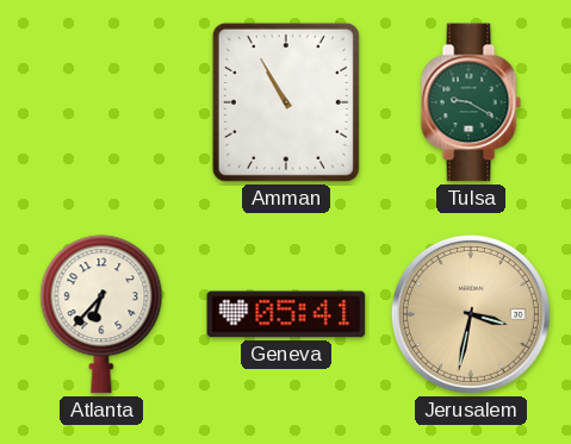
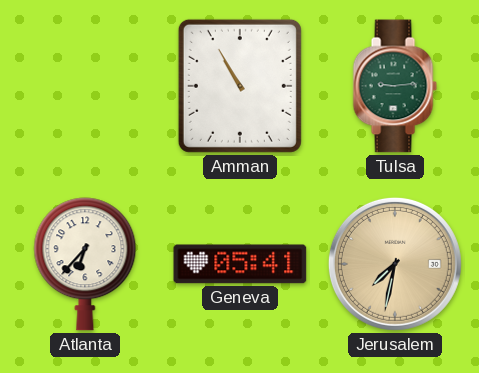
Tulsa: 9:20 -> 9:14 (395, 86)
Jerusalem: 3:32 -> 7:32 (395, 264)
